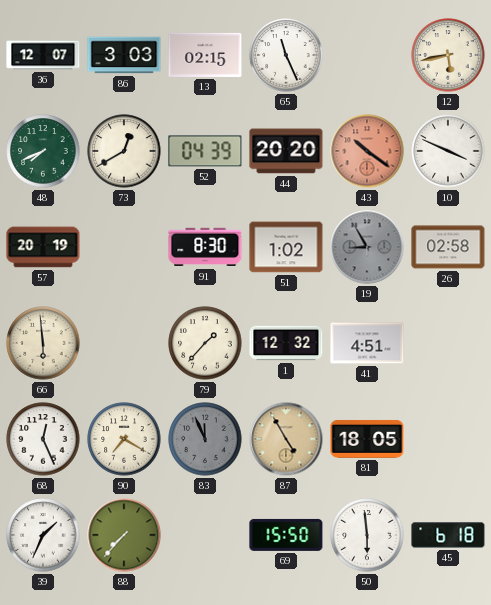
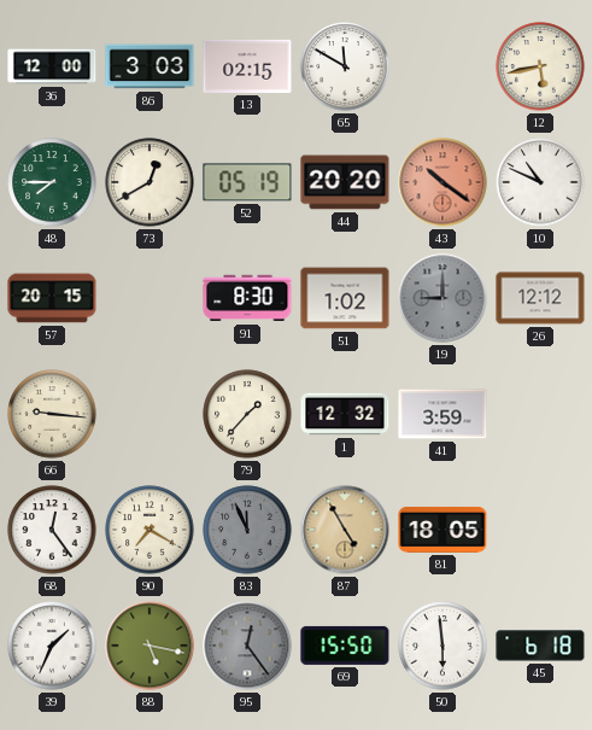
36: 12:07 -> 12:00 (52, 66)
65: 11:26 -> 11:50 (345, 66)
48: 7:41 -> 7:45 (52, 182)
52: 04:39 -> 05:19 (247, 182)
10: 3:49 -> 10:49 (540, 182)
57: 20:19 -> 20:15 (52, 298)
19: 8:55 -> 9:00 (442, 298)
26: 02:58 -> 12:12 (540, 298)
66: 5:59 -> 9:16 (52, 414)
41: 4:51 -> 3:59 (442, 414)
68: 12:26 -> 12:24 (52, 530)
88: 7:37 -> 5:17 (150, 646)
95: none -> 12:24 (247, 646)
